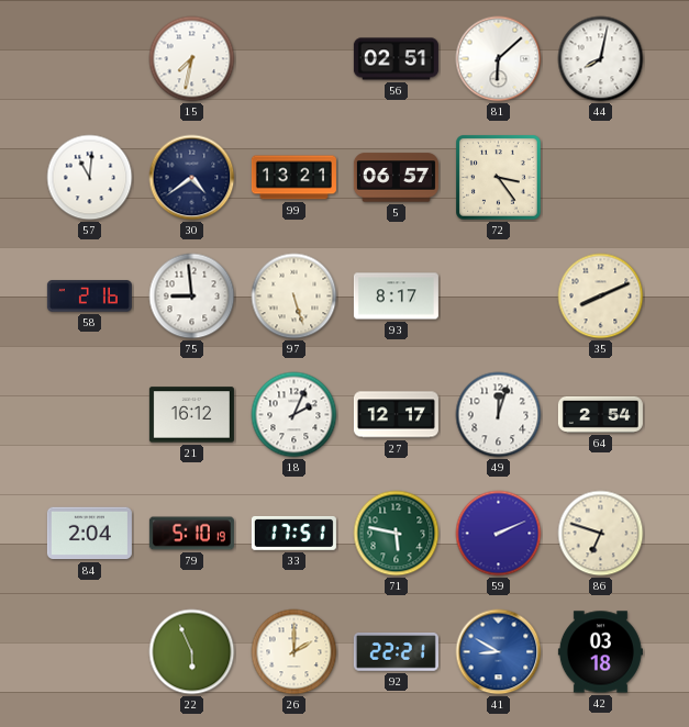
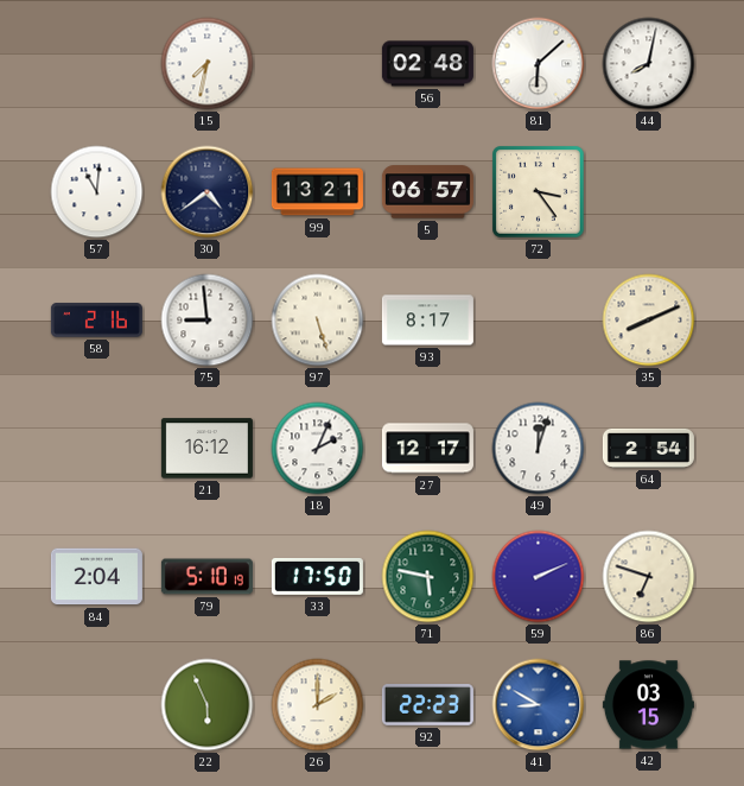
56: 02:51 -> 02:48 (427, 64)
33: 17:51 -> 17:50 (317, 576)
92: 22:21 -> 22:23 (427, 705)
42: 03:18 -> 03:15 (648, 705)
